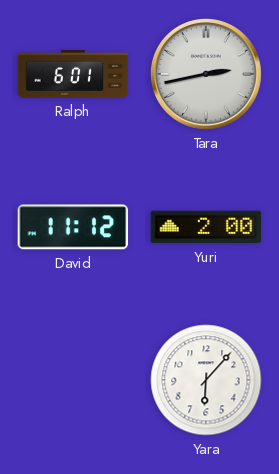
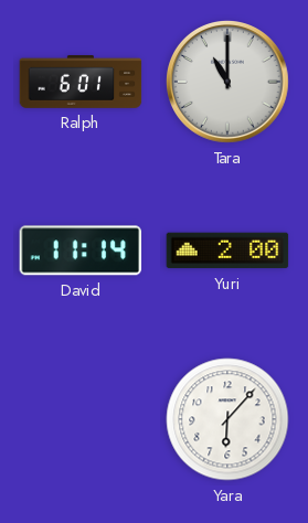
Tara: 2:43 -> 11:00 (229, 83)
David: 11:12 -> 11:14 (81, 250)
